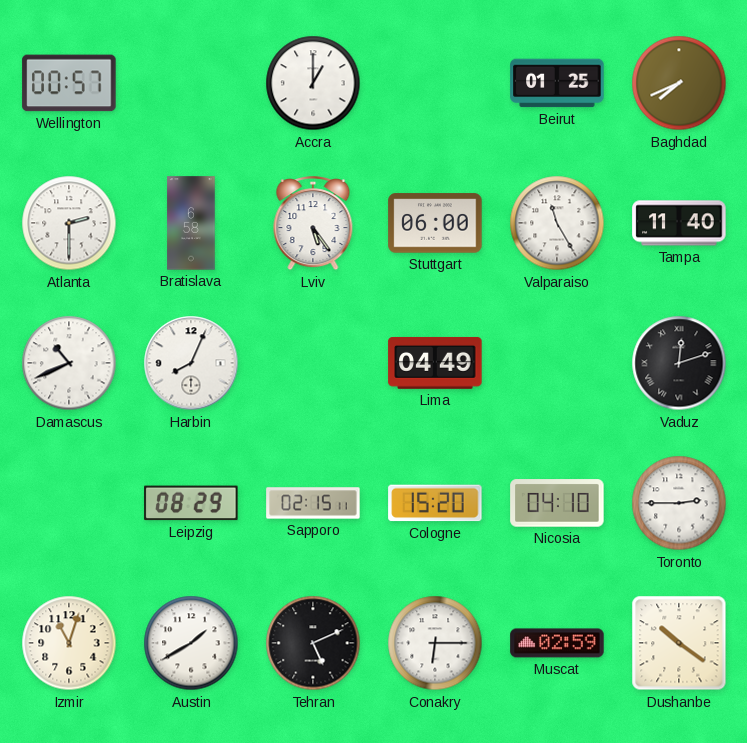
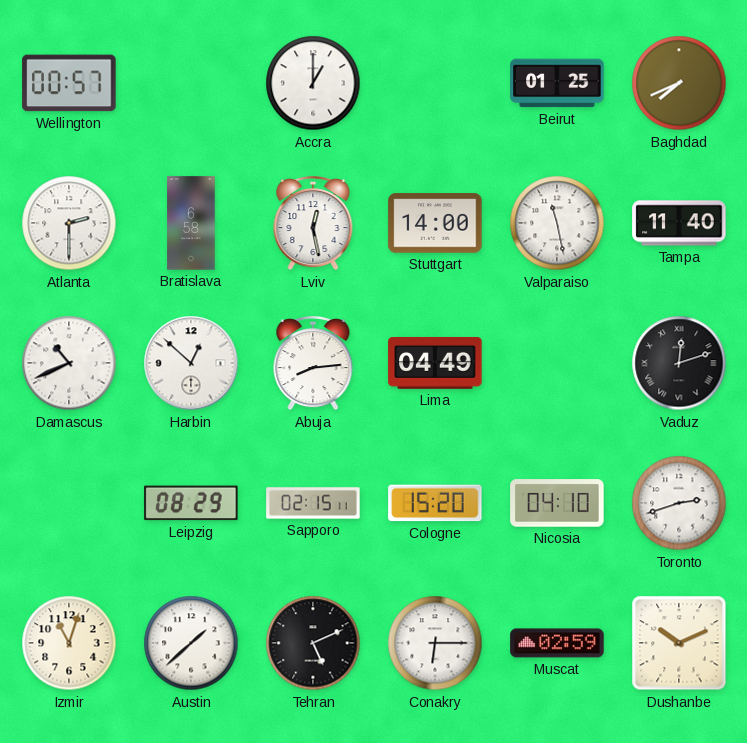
Lviv: 5:24 -> 12:28 (313, 224)
Stuttgart: 06:00 -> 14:00 (435, 223)
Valparaiso: 11:25 -> 11:28 (557, 223)
Harbin: 8:04 -> 12:52 (191, 363)
Abuja: none -> 8:14 (313, 364)
Toronto: 2:45 -> 2:42 (679, 503)
Austin: 1:40 -> 1:38 (191, 643)
Dushanbe: 10:21 -> 10:11 (679, 643)
